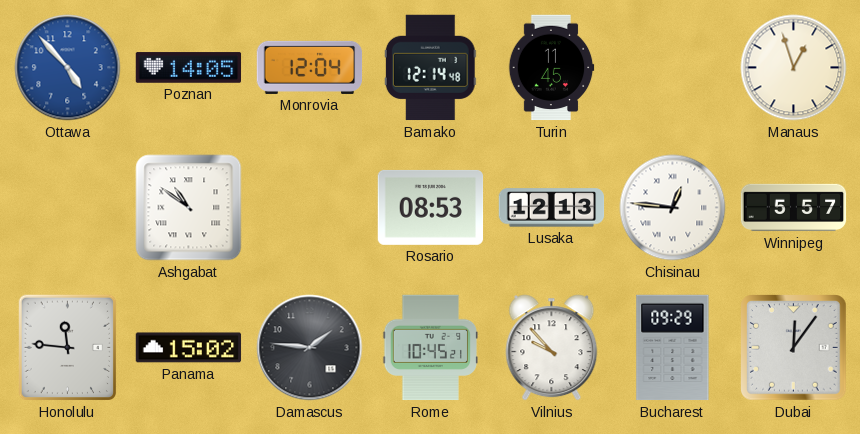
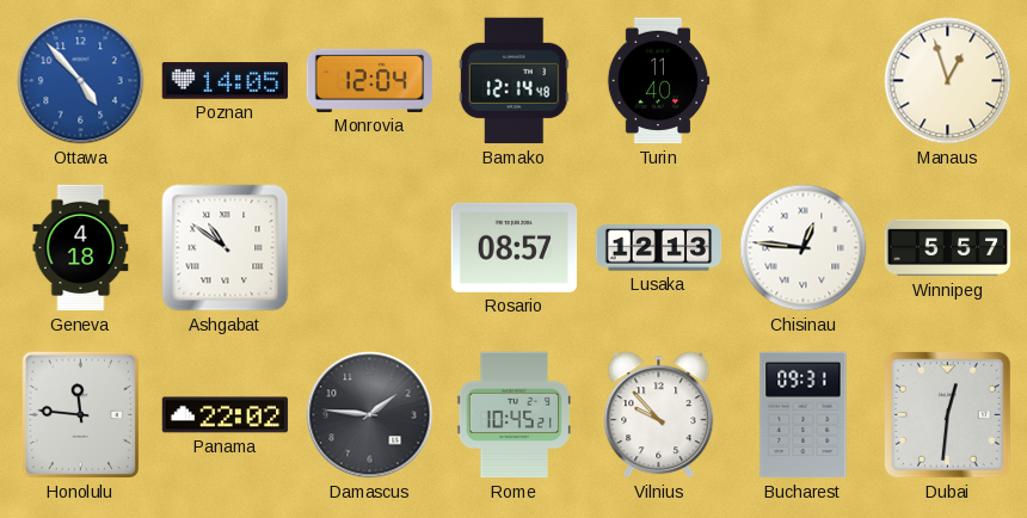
Turin: 11:45 -> 11:40 (658, 81)
Geneva: none -> 4:18 (81, 248)
Rosario: 08:53 -> 08:57 (515, 247)
Panama: 15:02 -> 22:02 (226, 415)
Bucharest: 09:29 -> 09:31 (804, 415)
Dubai: 12:06 -> 12:31 (948, 415)
